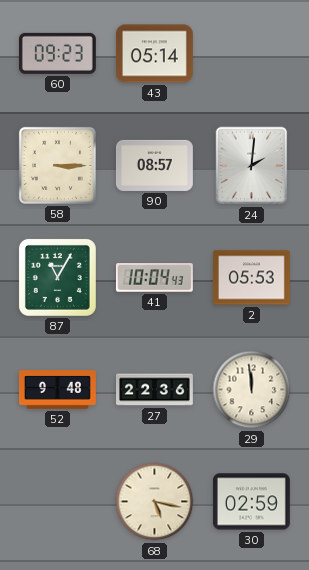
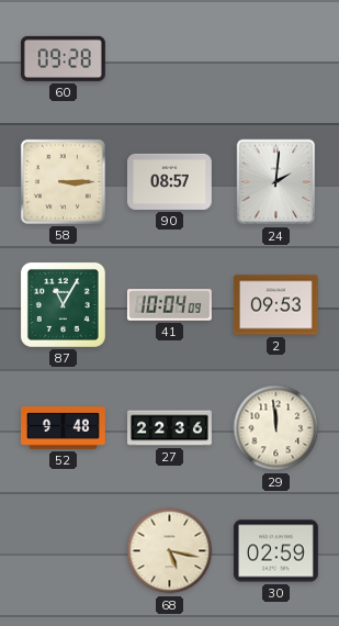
60: 09:23 -> 09:28 (63, 58)
43: 05:14 -> none (154, 54)
41: 10:04:43 -> 10:04:09 (169, 305)
2: 05:53 -> 09:53 (275, 305)
